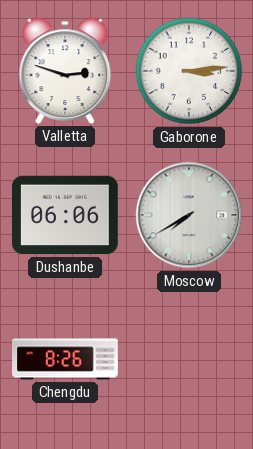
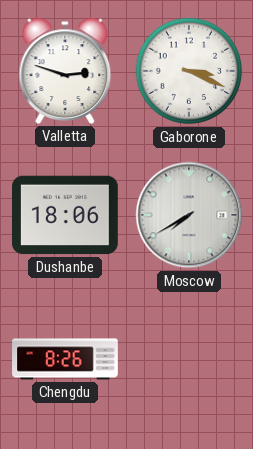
Gaborone: 3:14 -> 3:19 (189, 71)
Dushanbe: 06:06 -> 18:06 (66, 215)
